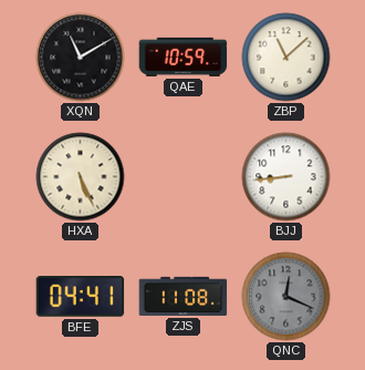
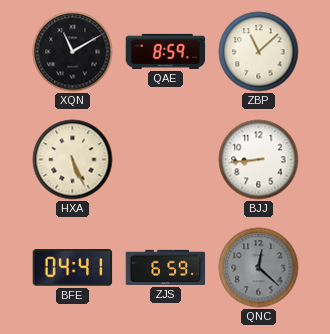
QAE: 10:59 -> 8:59 (166, 51)
ZJS: 11:08 -> 6:59 (166, 267)
QNC: 12:19 -> 12:22 (259, 268)
